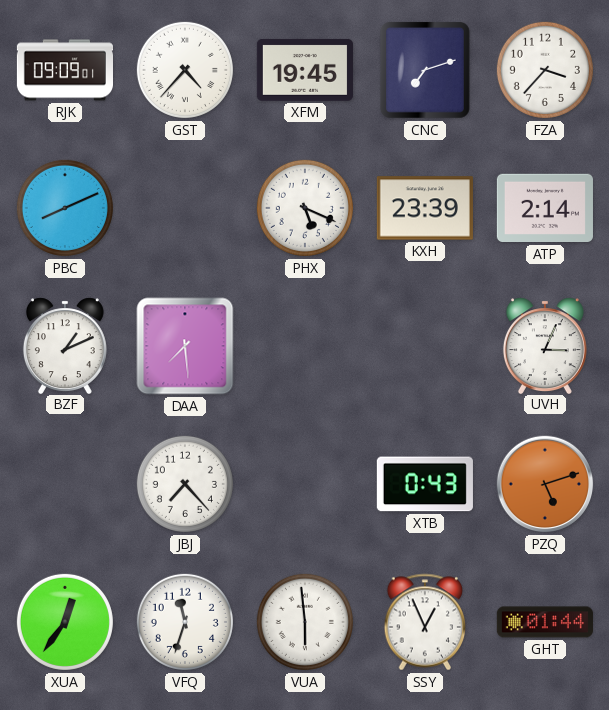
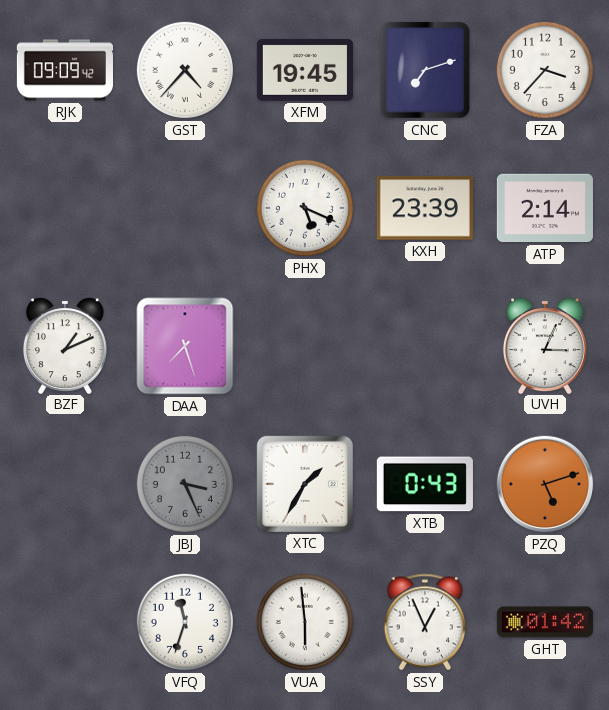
RJK: 09:09:01 -> 09:09:42 (64, 70)
PBC: 8:11 -> none (65, 208)
DAA: 7:29 -> 7:27 (185, 346)
JBJ: 7:23 -> 3:26 (185, 484)
JBJ dial: white -> grey (185, 484)
XTC: none -> 1:35 (305, 484)
XUA: 12:36 -> none (65, 622)
GHT: 01:44 -> 01:42 (545, 622)
